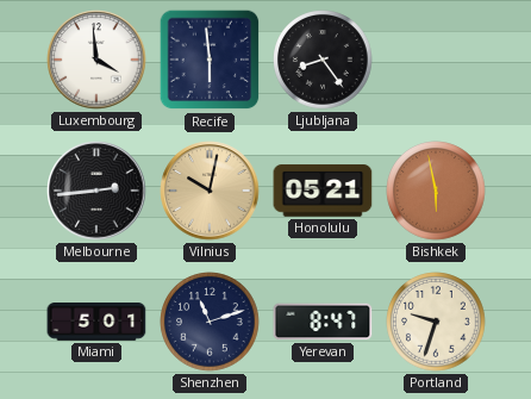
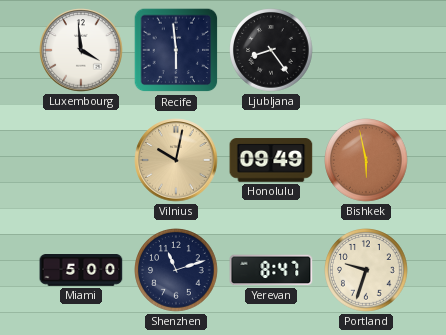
Melbourne: 2:44 -> none (96, 191)
Honolulu: 05:21 -> 09:49 (271, 160)
Miami: 5:01 -> 5:00 (81, 271)
